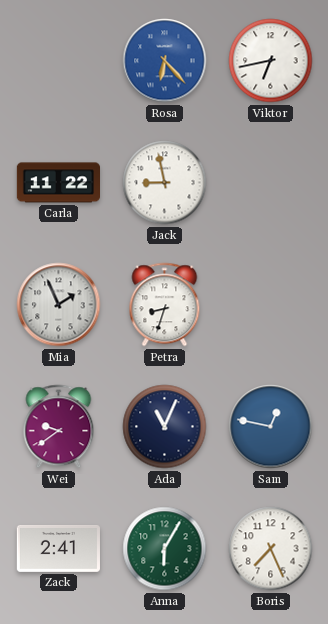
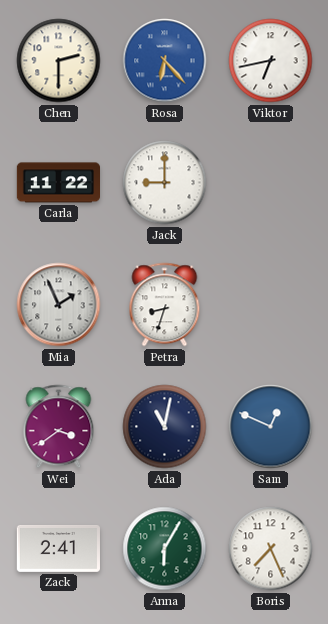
Chen: none -> 2:30 (59, 61)
Jack: 8:58 -> 9:00 (165, 183)
Wei: 9:39 -> 3:39 (59, 427)
Ada: 11:04 -> 11:02 (165, 427)
Sam: 12:47 -> 12:49 (271, 427)
